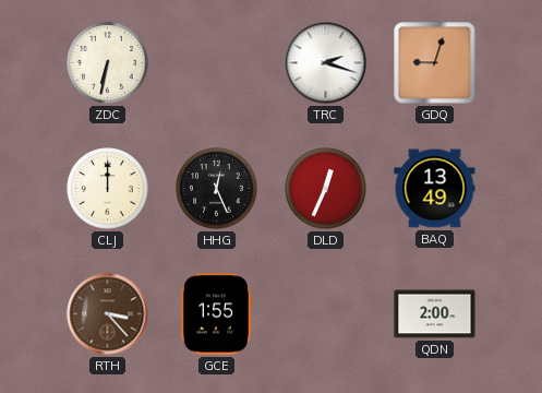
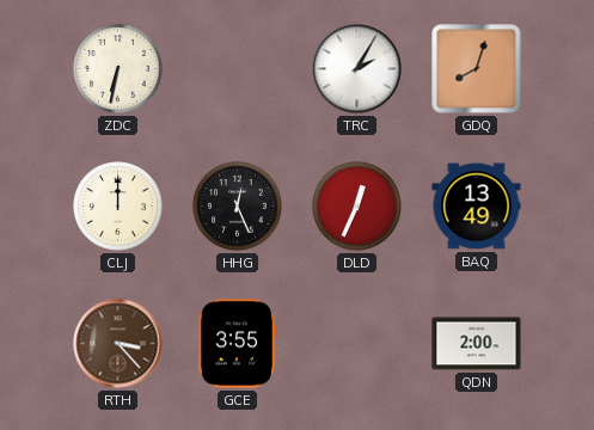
TRC: 2:18 -> 2:05 (357, 69)
GDQ: 9:03 -> 8:03 (477, 69)
GCE: 1:55 -> 3:55 (235, 344)
